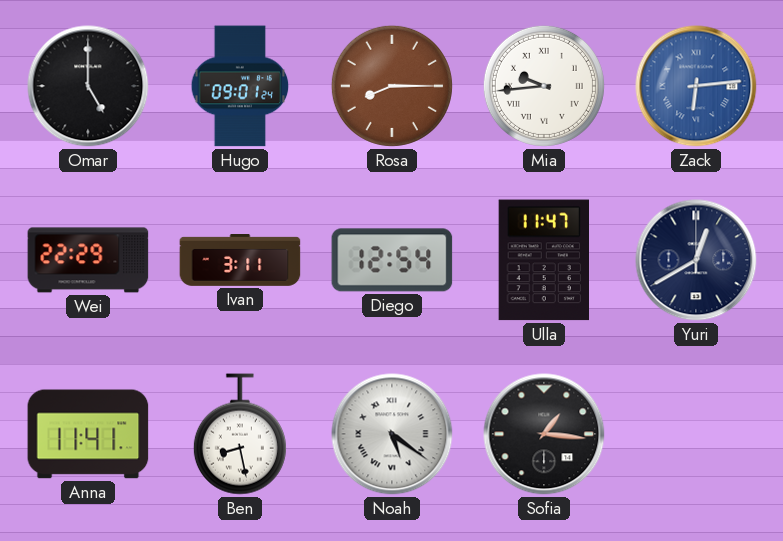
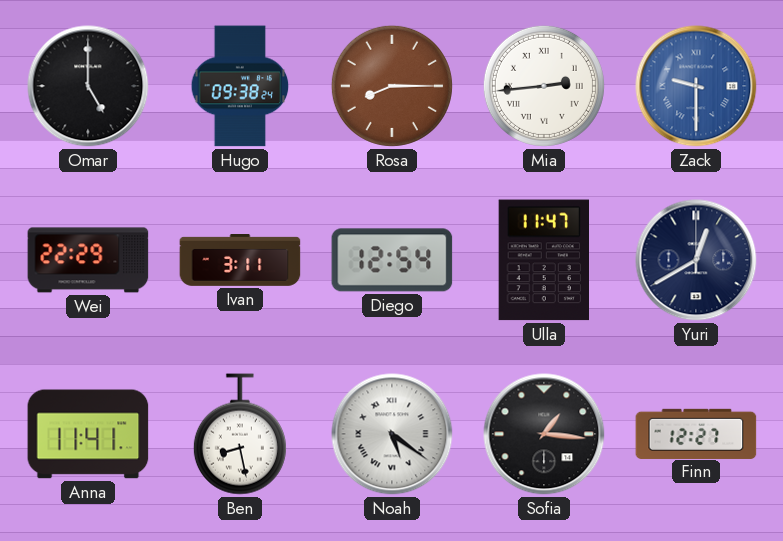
Hugo: 09:01 -> 09:38 (240, 86)
Mia: 9:44 -> 2:44 (544, 86)
Zack: 6:14 -> 9:30 (696, 86)
Finn: none -> 12:27 (696, 433)
